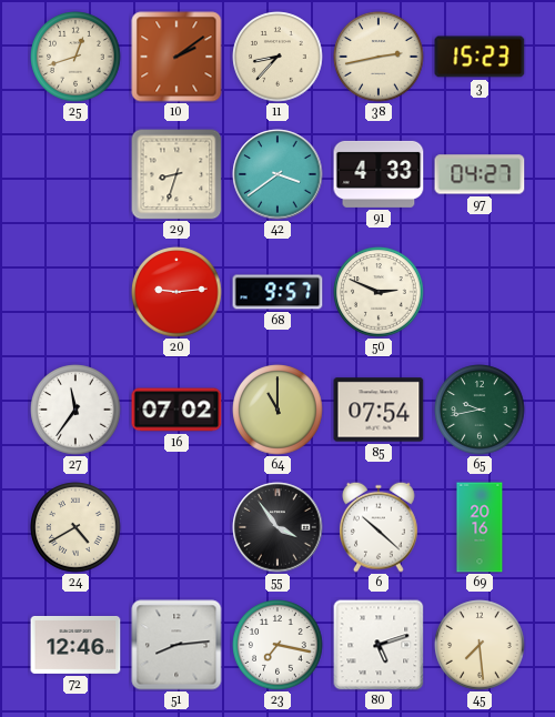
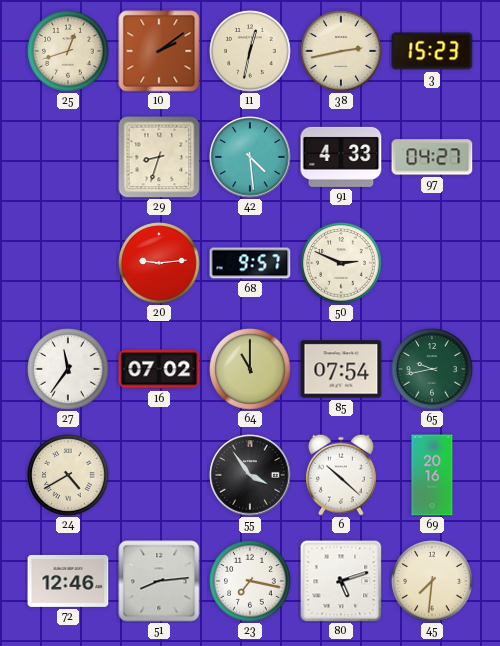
11: 8:37 -> 12:32 (250, 51)
42: 3:39 -> 4:29 (250, 157)
45: 7:29 -> 7:31 (432, 581)
